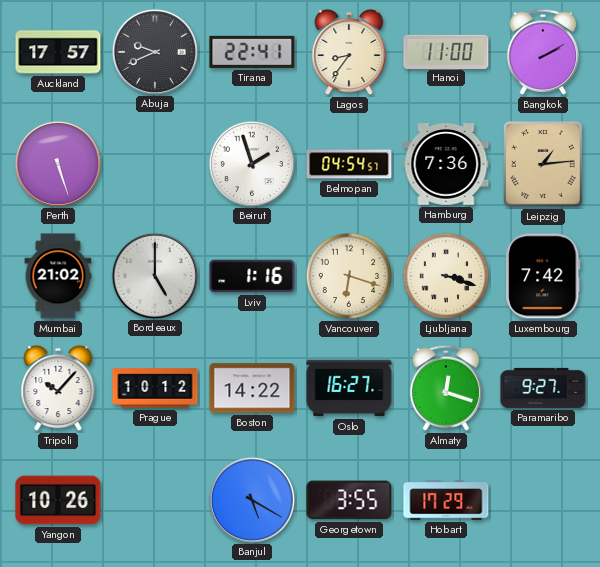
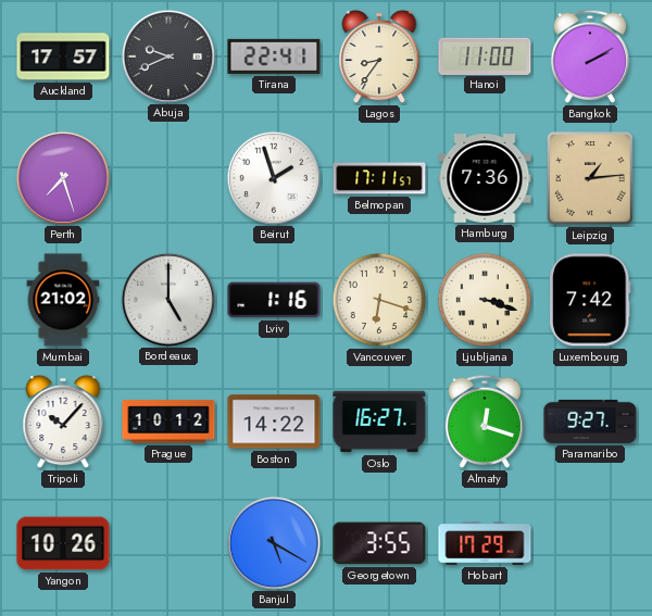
Perth: 5:27 -> 7:27 (62, 177)
Belmopan: 04:54 -> 17:11 (379, 178)
